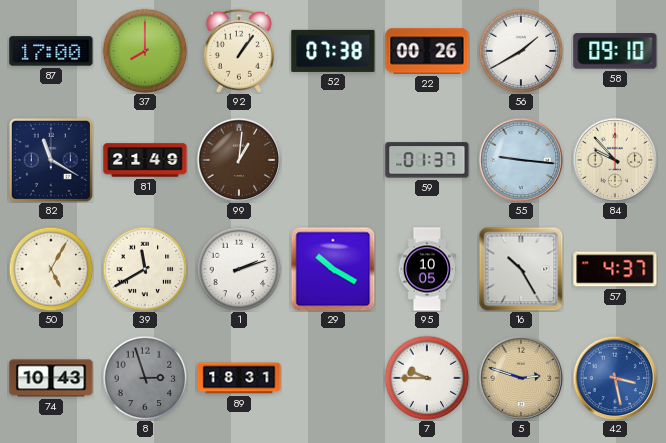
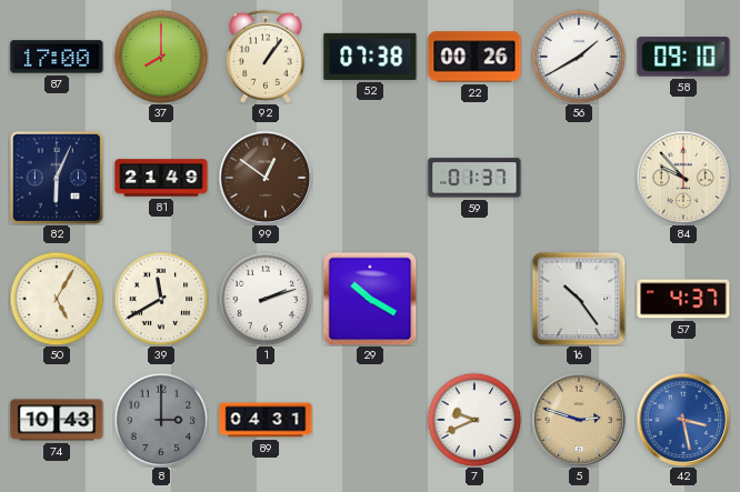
82: 11:20 -> 6:04 (57, 178)
99: 1:01 -> 12:51 (266, 178)
55: 9:16 -> none (521, 160)
95: 10:05 -> none (427, 269)
16: 10:25 -> 10:24 (579, 299)
8: 2:57 -> 3:00 (161, 420)
89: 18:31 -> 04:31 (266, 420)
7: 9:45 -> 9:41 (474, 420)
